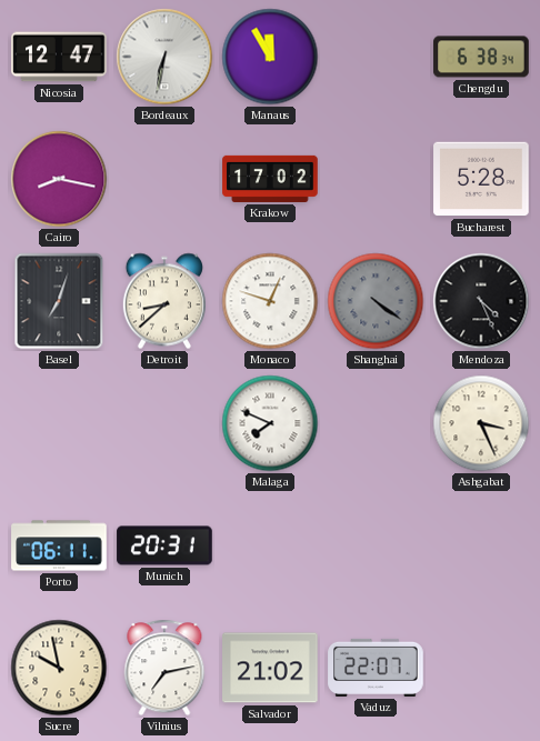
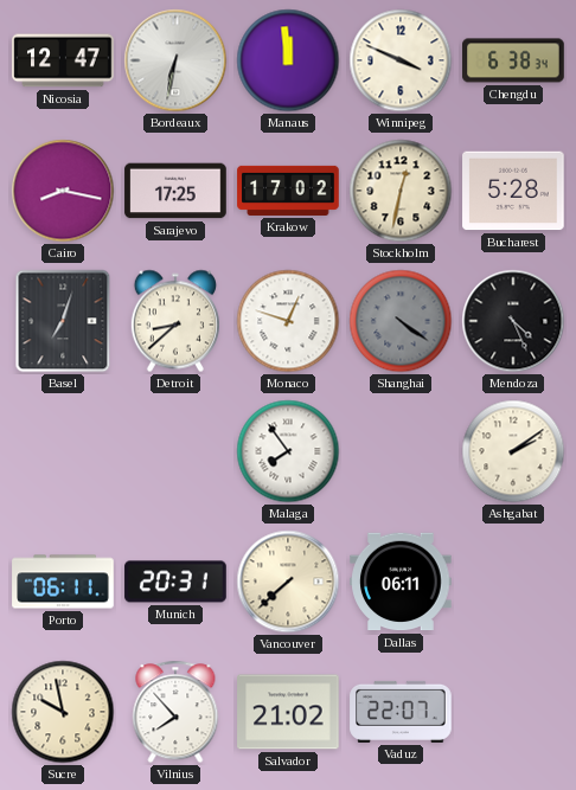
Manaus: 11:55 -> 11:59 (288, 60)
Winnipeg: none -> 3:49 (401, 60)
Sarajevo: none -> 17:25 (175, 191)
Stockholm: none -> 12:32 (401, 191)
Malaga: 7:49 -> 7:54 (288, 451)
Ashgabat: 3:26 -> 2:09 (513, 451)
Vancouver: none -> 7:38 (288, 582)
Dallas: none -> 06:11 (401, 582)
Vilnius: 7:13 -> 7:53 (175, 712)
